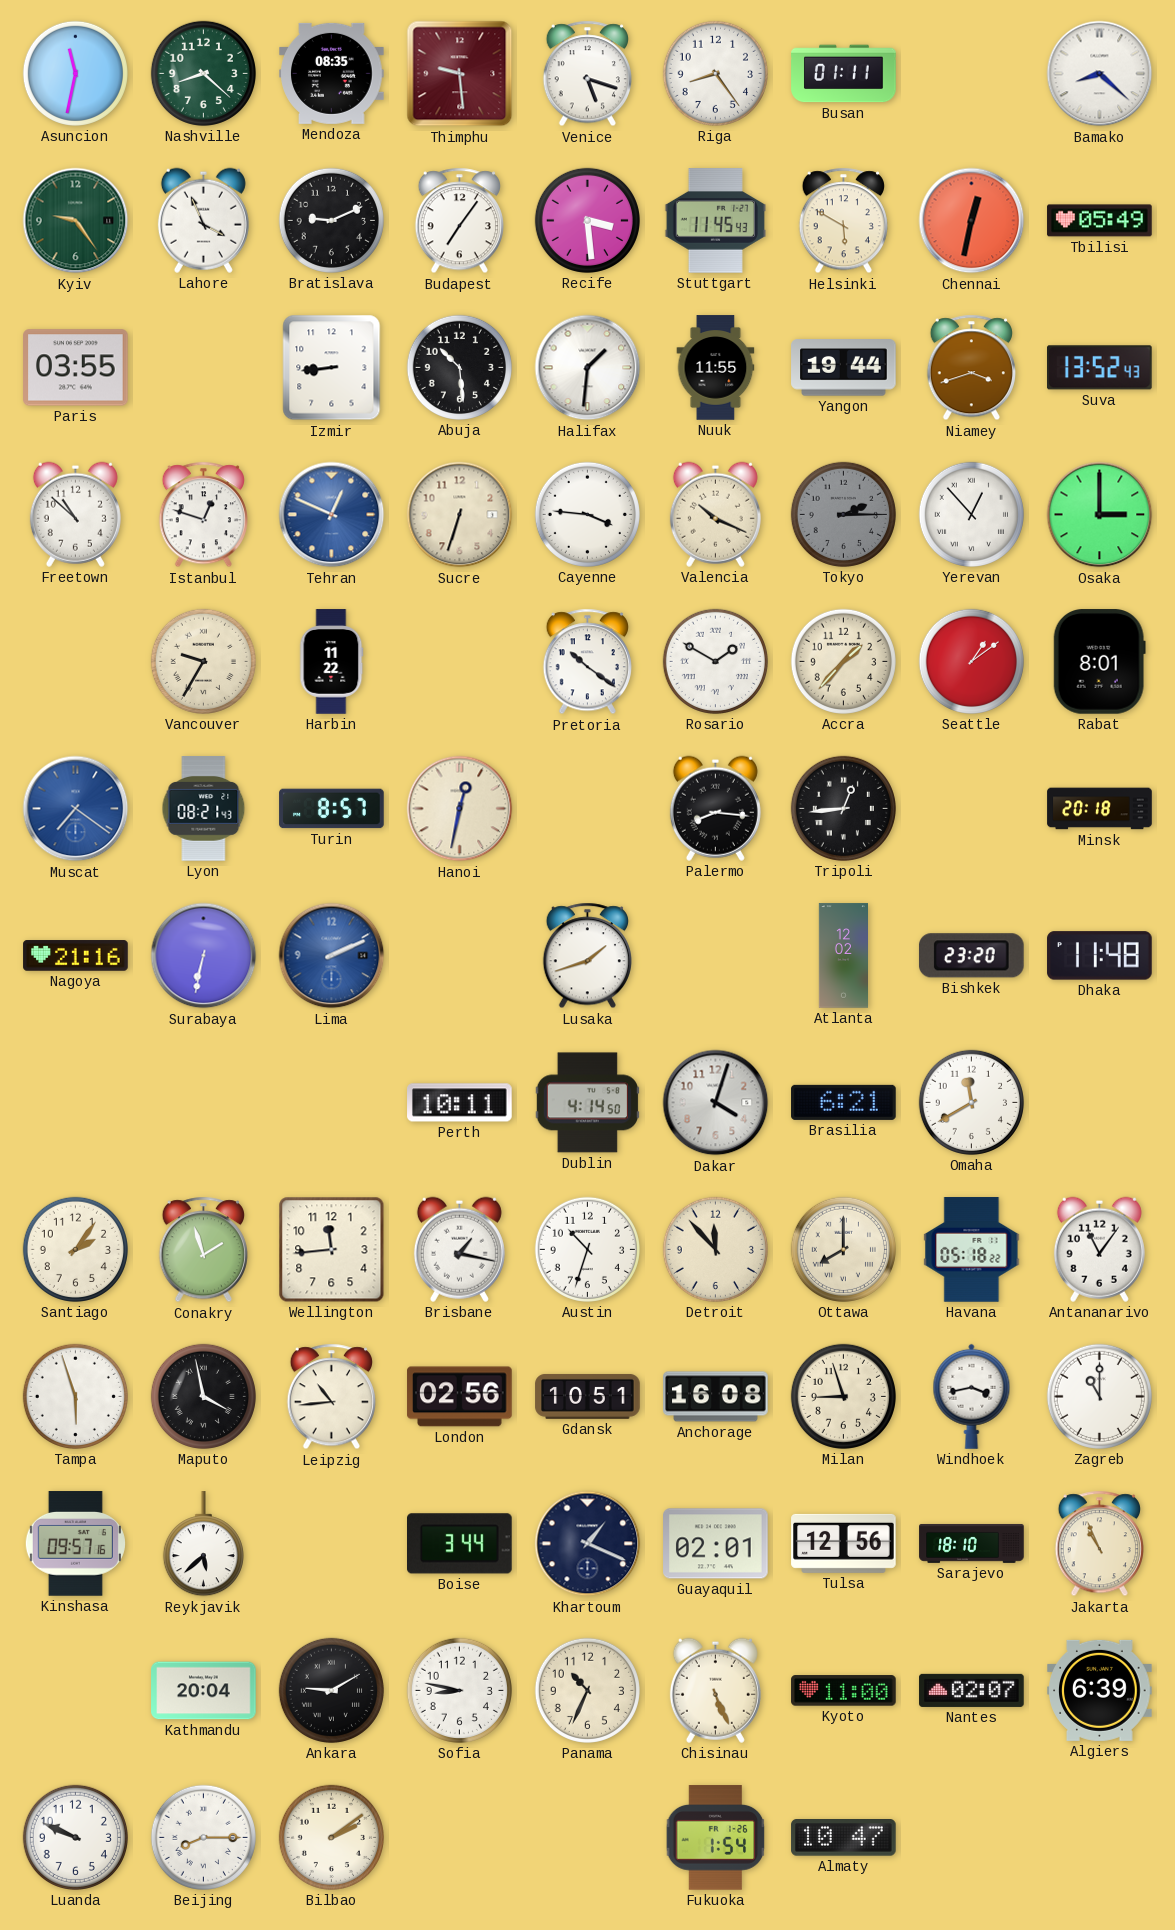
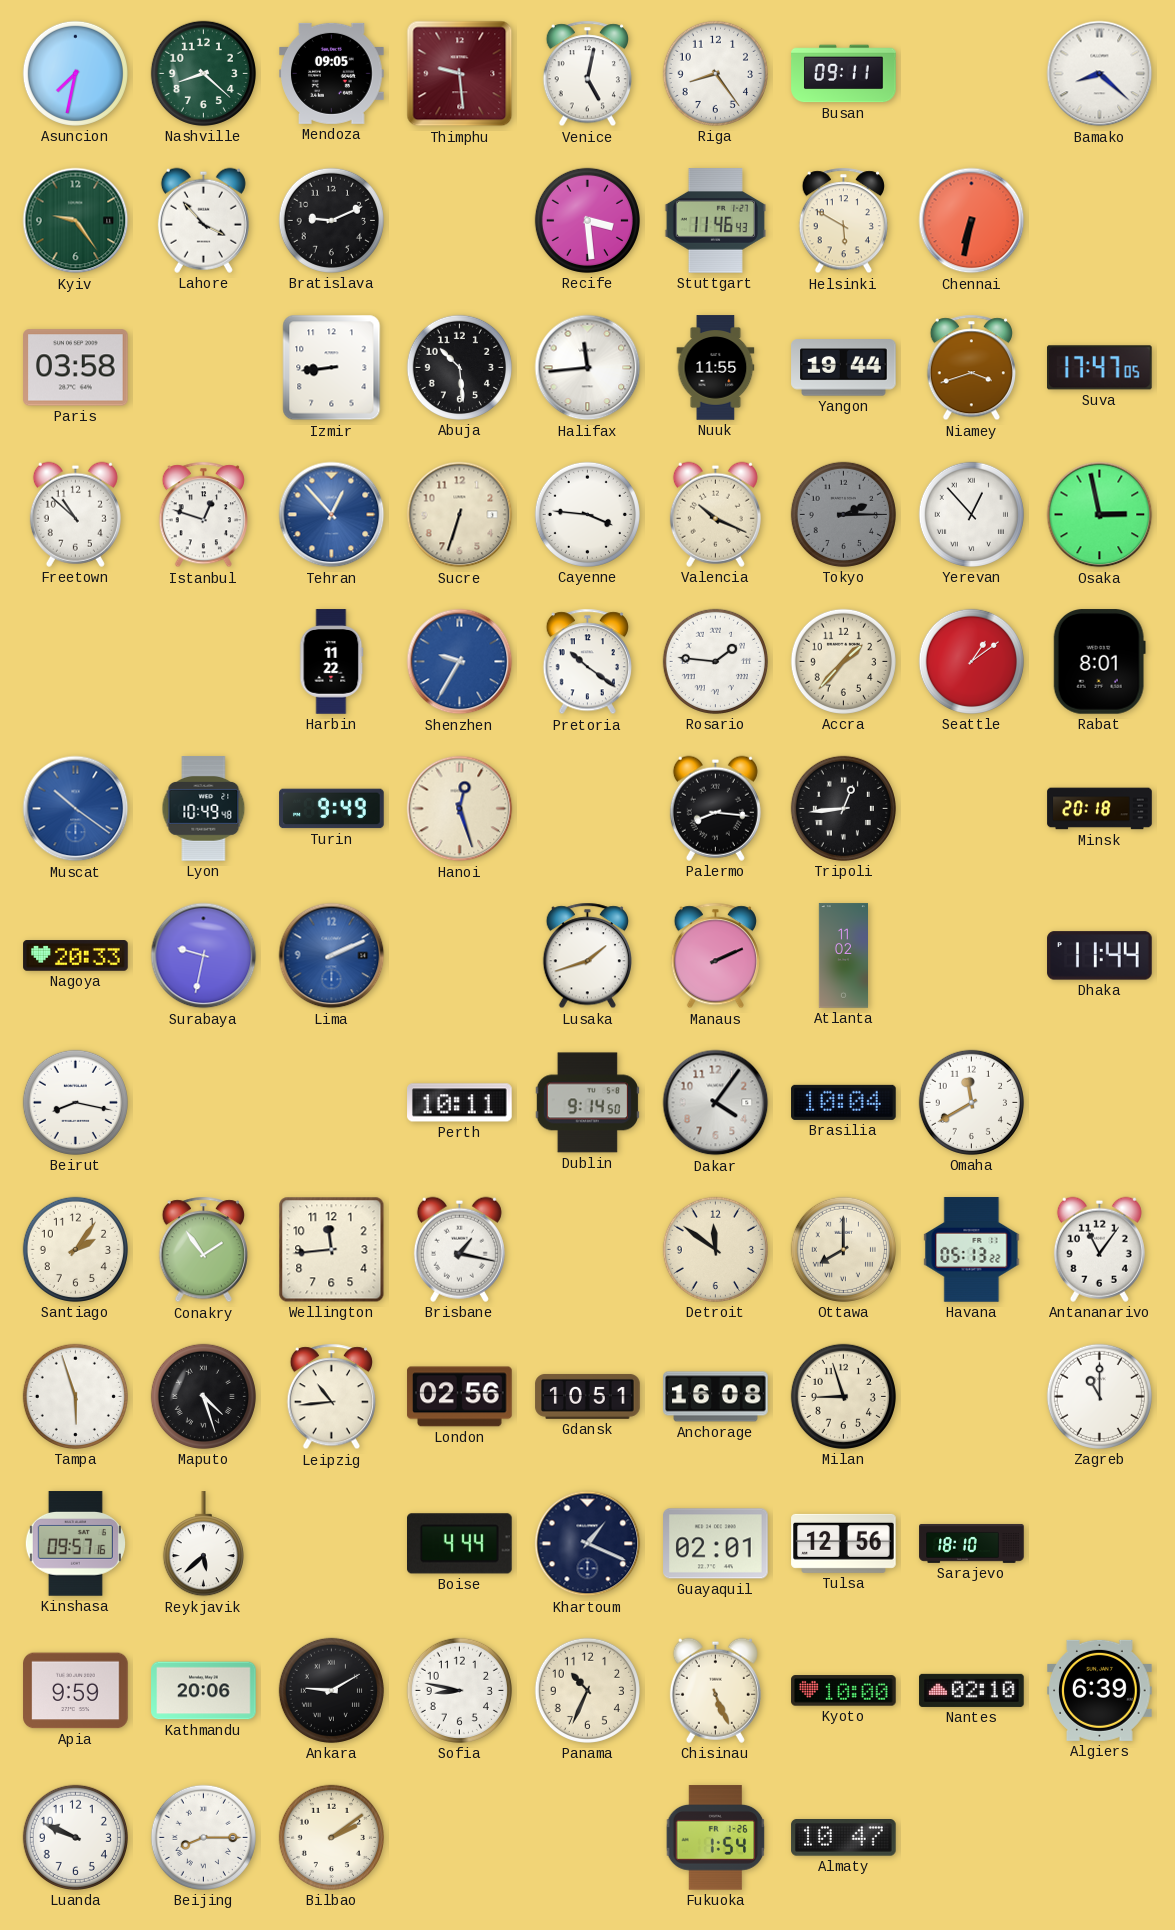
Asuncion: 11:32 -> 7:32 (75, 73)
Mendoza: 08:35 -> 09:05 (332, 73)
Venice: 5:18 -> 5:02 (587, 74)
Busan: 01:11 -> 09:11 (844, 74)
Lahore: 3:56 -> 3:53 (203, 220)
Budapest: 7:06 -> none (459, 221)
Stuttgart: 11:45 -> 11:46 (715, 221)
Chennai: 12:32 -> 6:32 (972, 221)
Tbilisi: 05:49 -> none (1100, 221)
Paris: 03:55 -> 03:58 (76, 368)
Halifax: 1:31 -> 11:44 (588, 368)
Suva: 13:52 -> 17:47 (1100, 368)
Tehran: 12:49 -> 12:53 (332, 515)
Osaka: 3:00 -> 2:58 (1100, 515)
Vancouver: 9:35 -> none (203, 661)
Shenzhen: none -> 9:35 (460, 662)
Rosario: 1:50 -> 1:46 (715, 661)
Muscat: 7:21 -> 10:21 (76, 809)
Lyon: 08:21 -> 10:49 (204, 809)
Turin: 8:57 -> 9:49 (332, 809)
Hanoi: 12:32 -> 12:27 (460, 809)
Nagoya: 21:16 -> 20:33 (76, 956)
Surabaya: 6:32 -> 9:32 (204, 956)
Manaus: none -> 2:11 (715, 956)
Atlanta: 12:02 -> 11:02 (843, 956)
Bishkek: 23:20 -> none (971, 956)
Dhaka: 11:48 -> 11:44 (1100, 956)
Beirut: none -> 8:17 (75, 1102)
Dublin: 4:14 -> 9:14 (587, 1103)
Dakar: 4:03 -> 4:06 (716, 1103)
Brasilia: 6:21 -> 10:04 (844, 1102)
Conakry: 1:57 -> 1:54 (203, 1250)
Austin: 10:33 -> none (587, 1249)
Detroit: 11:53 -> 11:51 (715, 1249)
Havana: 05:18 -> 05:13 (972, 1250)
Maputo: 3:58 -> 4:27 (203, 1396)
Windhoek: 3:43 -> none (972, 1396)
Boise: 3:44 -> 4:44 (460, 1544)
Jakarta: 10:56 -> none (1099, 1544)
Apia: none -> 9:59 (76, 1691)
Kathmandu: 20:04 -> 20:06 (204, 1691)
Kyoto: 11:00 -> 10:00 (844, 1691)
Nantes: 02:07 -> 02:10 (972, 1690)
